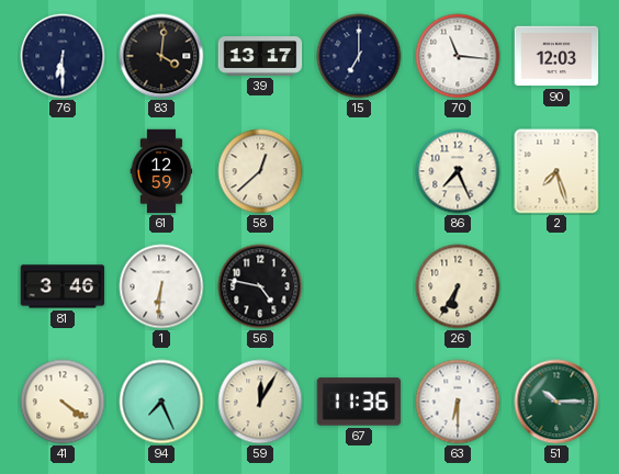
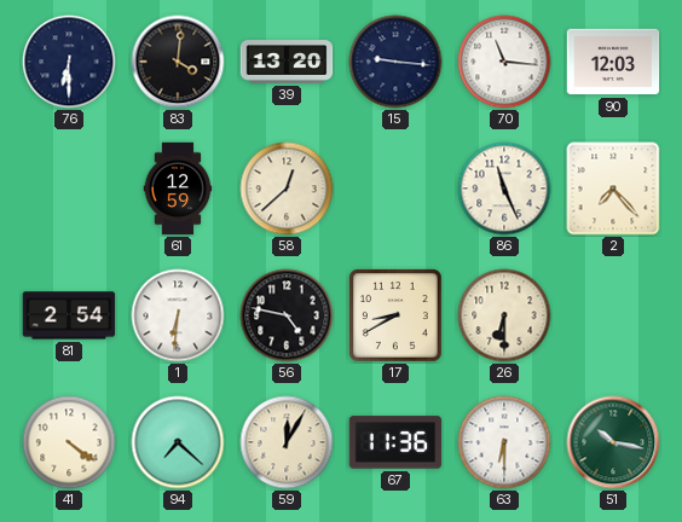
39: 13:17 -> 13:20 (287, 62)
15: 7:00 -> 9:16 (395, 62)
86: 7:26 -> 11:26 (504, 188)
2: 7:27 -> 7:23 (613, 188)
81: 3:46 -> 2:54 (69, 315)
17: none -> 8:40 (397, 317)
26: 6:35 -> 6:30 (504, 315)
94: 7:26 -> 7:22 (178, 442)
51: 10:15 -> 10:17 (613, 442)
